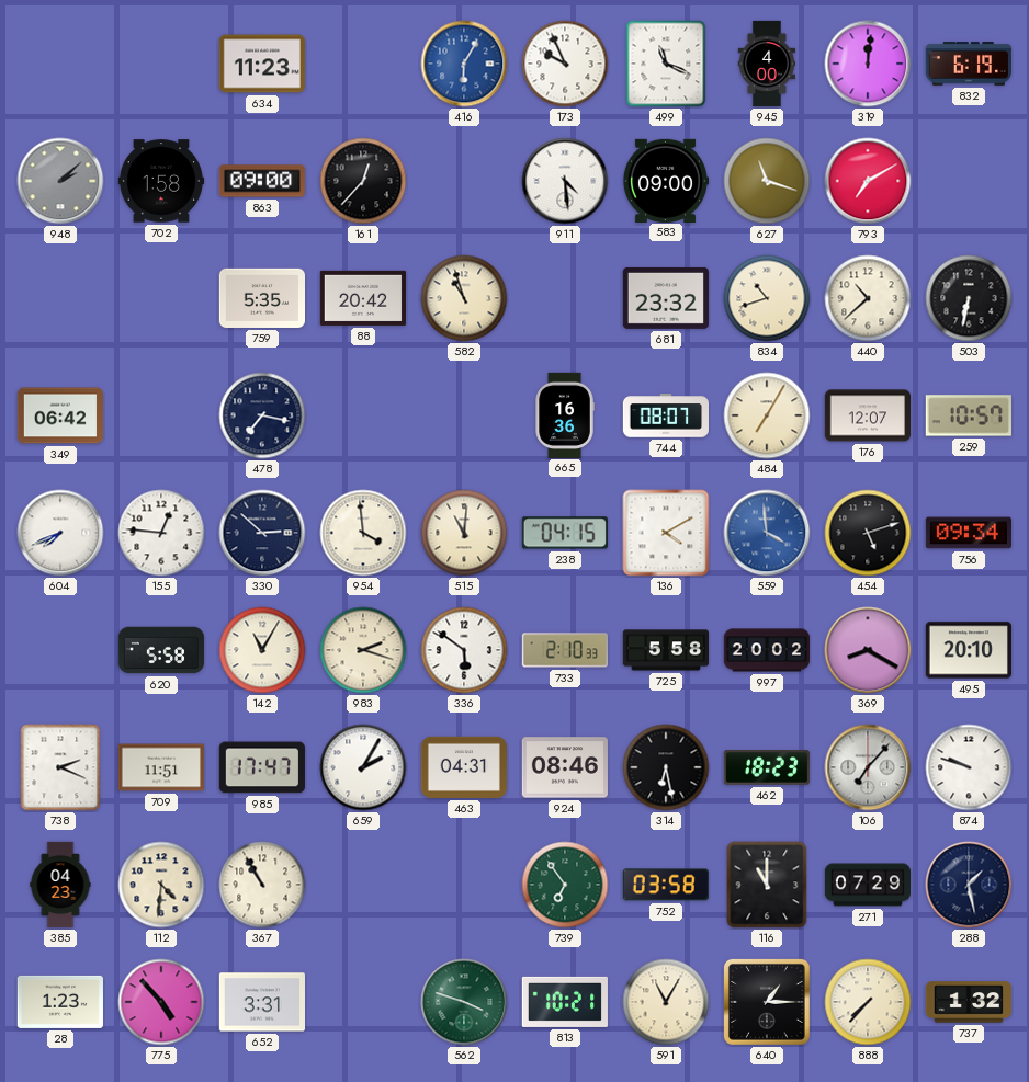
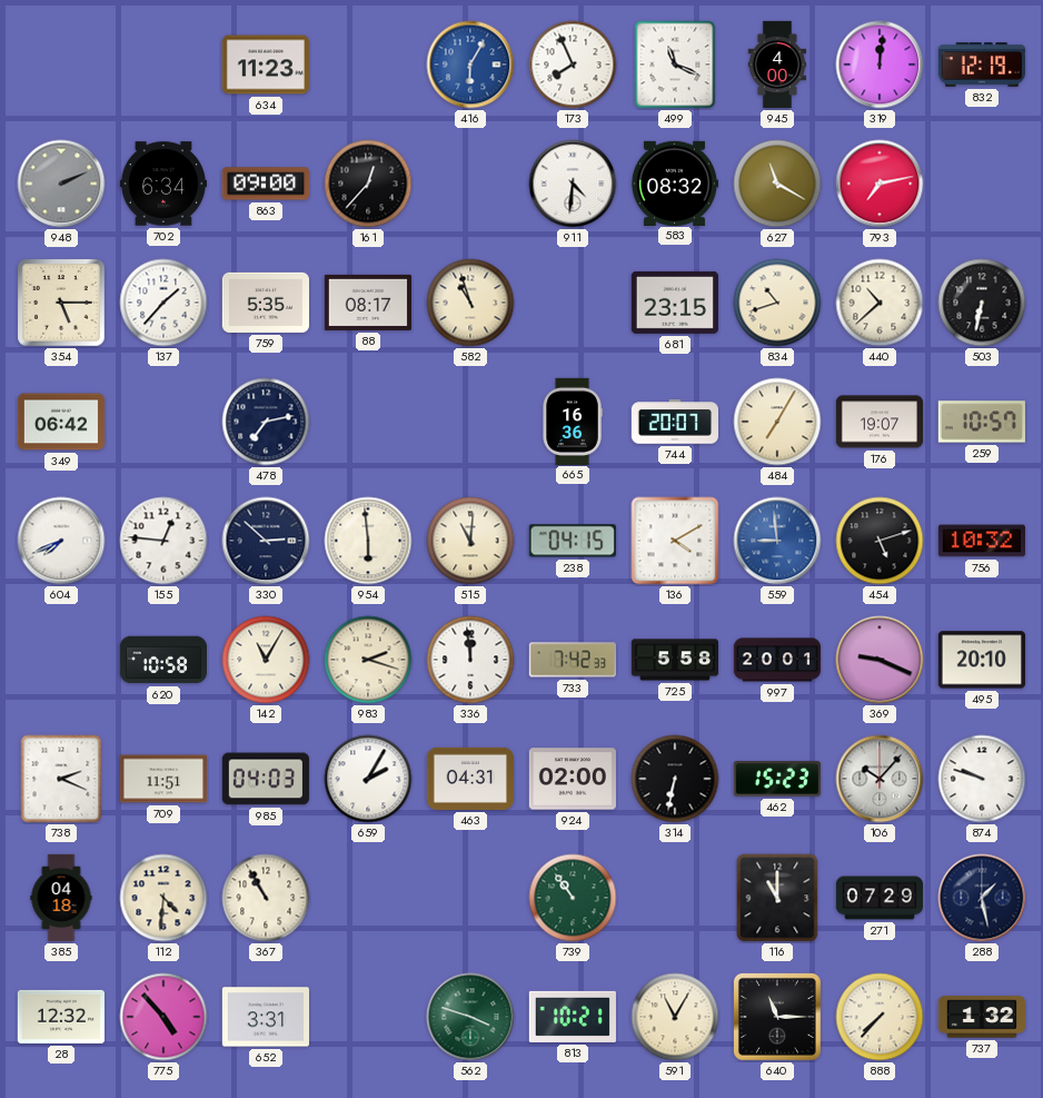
173: 9:56 -> 7:56 (573, 65)
832: 6:19 -> 12:19 (981, 65)
948: 2:08 -> 2:11 (61, 184)
702: 1:58 -> 6:34 (162, 184)
911: 4:29 -> 4:31 (573, 184)
583: 09:00 -> 08:32 (674, 182)
627: 11:18 -> 11:20 (777, 184)
793: 7:10 -> 7:13 (880, 184)
354: none -> 5:15 (61, 303)
137: none -> 1:37 (163, 303)
88: 20:42 -> 08:17 (367, 303)
681: 23:32 -> 23:15 (675, 303)
478: 7:17 -> 7:13 (266, 422)
744: 08:07 -> 20:07 (674, 422)
176: 12:07 -> 19:07 (878, 422)
954: 3:59 -> 5:59 (368, 541)
559: 3:59 -> 8:59 (777, 541)
756: 09:34 -> 10:32 (981, 541)
620: 5:58 -> 10:58 (162, 660)
336: 5:51 -> 11:59 (470, 660)
733: 2:10 -> 7:42 (573, 660)
997: 20:02 -> 20:01 (777, 660)
369: 8:20 -> 9:19 (880, 660)
985: 17:47 -> 04:03 (266, 779)
924: 08:46 -> 02:00 (572, 779)
314: 6:28 -> 6:32 (675, 779)
462: 18:23 -> 15:23 (777, 779)
106: 7:07 -> 10:07 (880, 779)
385: 04:23 -> 04:18 (61, 898)
739: 6:54 -> 10:54 (573, 898)
752: 03:58 -> none (666, 885)
28: 1:23 -> 12:32 (61, 1017)
640: 1:15 -> 11:15 (777, 1017)
